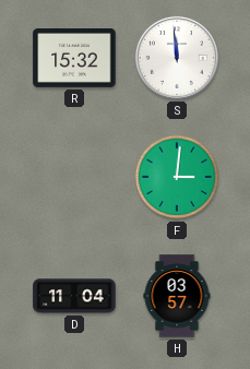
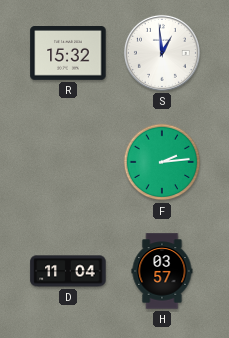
S: 11:59 -> 12:59 (162, 53)
F: 3:01 -> 2:14 (162, 162)
